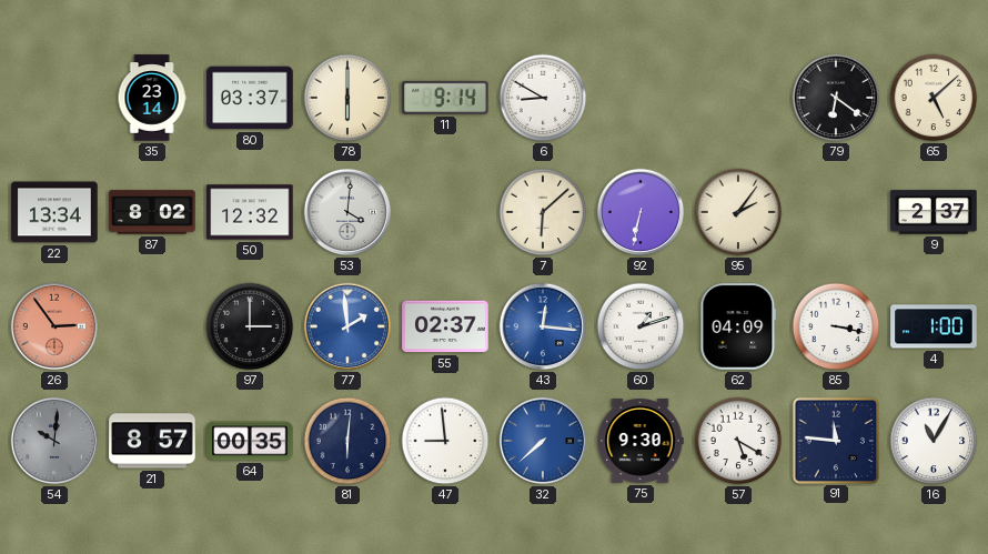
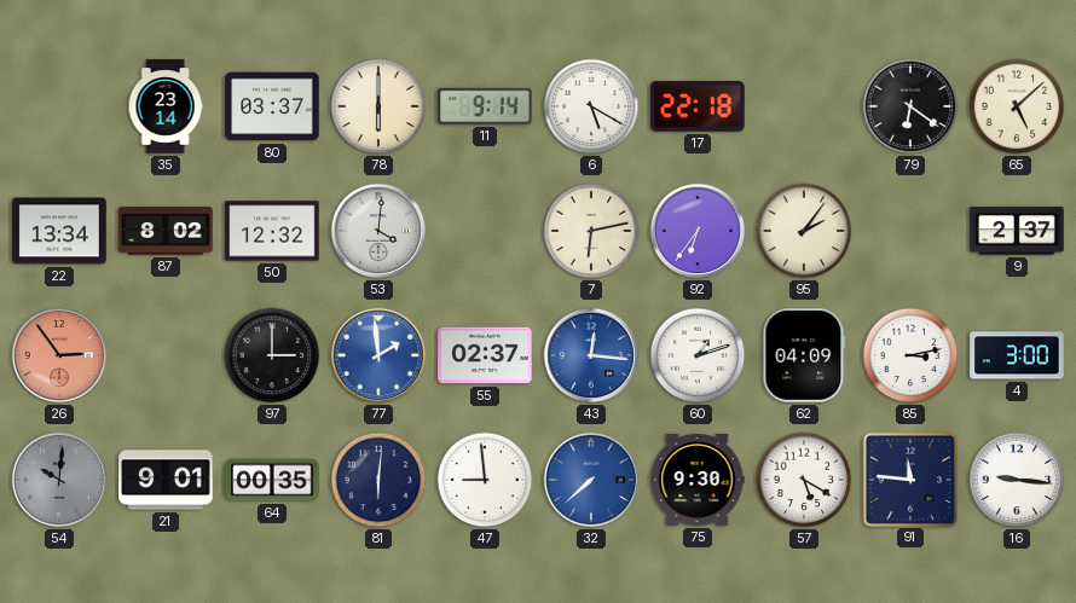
6: 8:50 -> 5:20 (591, 106)
17: none -> 22:18 (698, 108)
7: 6:08 -> 6:13 (591, 231)
92: 6:32 -> 6:36 (698, 231)
85: 3:17 -> 3:13 (910, 355)
4: 1:00 -> 3:00 (1017, 355)
21: 8:57 -> 9:01 (166, 480)
16: 11:05 -> 9:16 (1017, 480)
